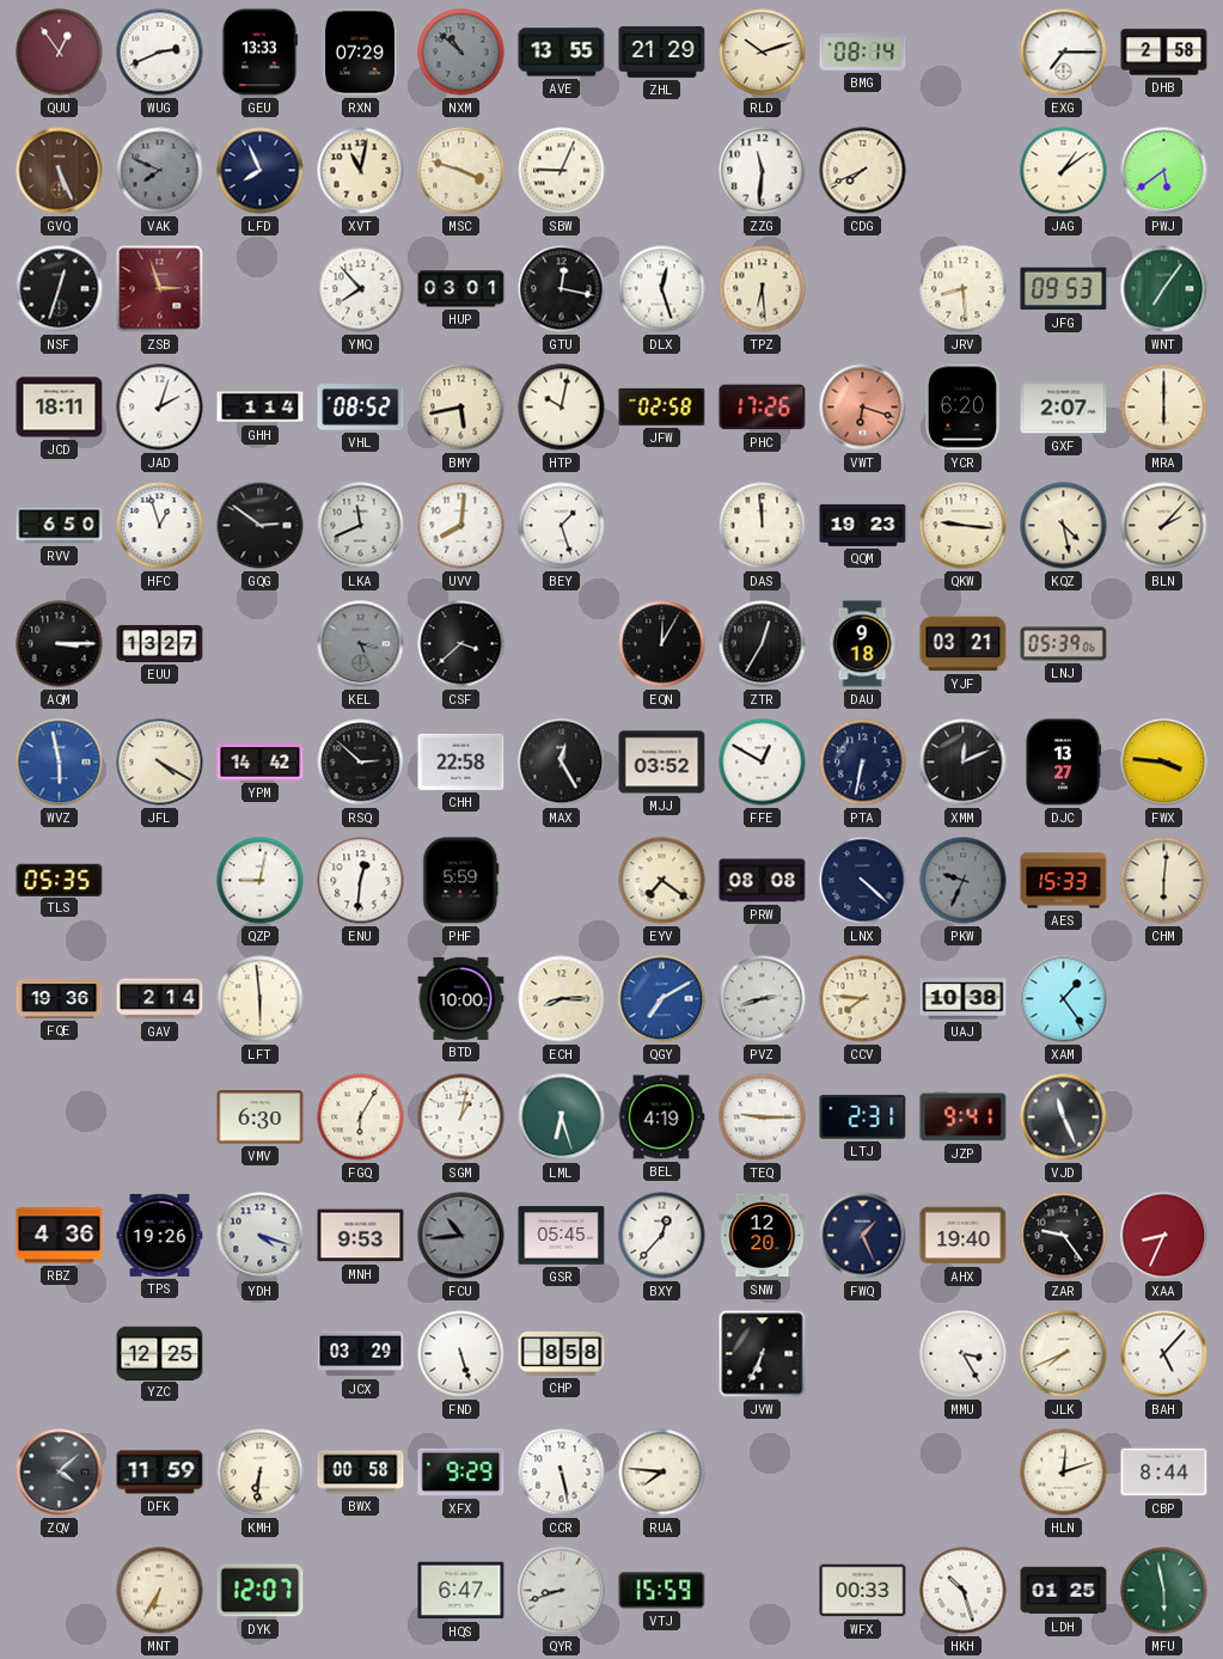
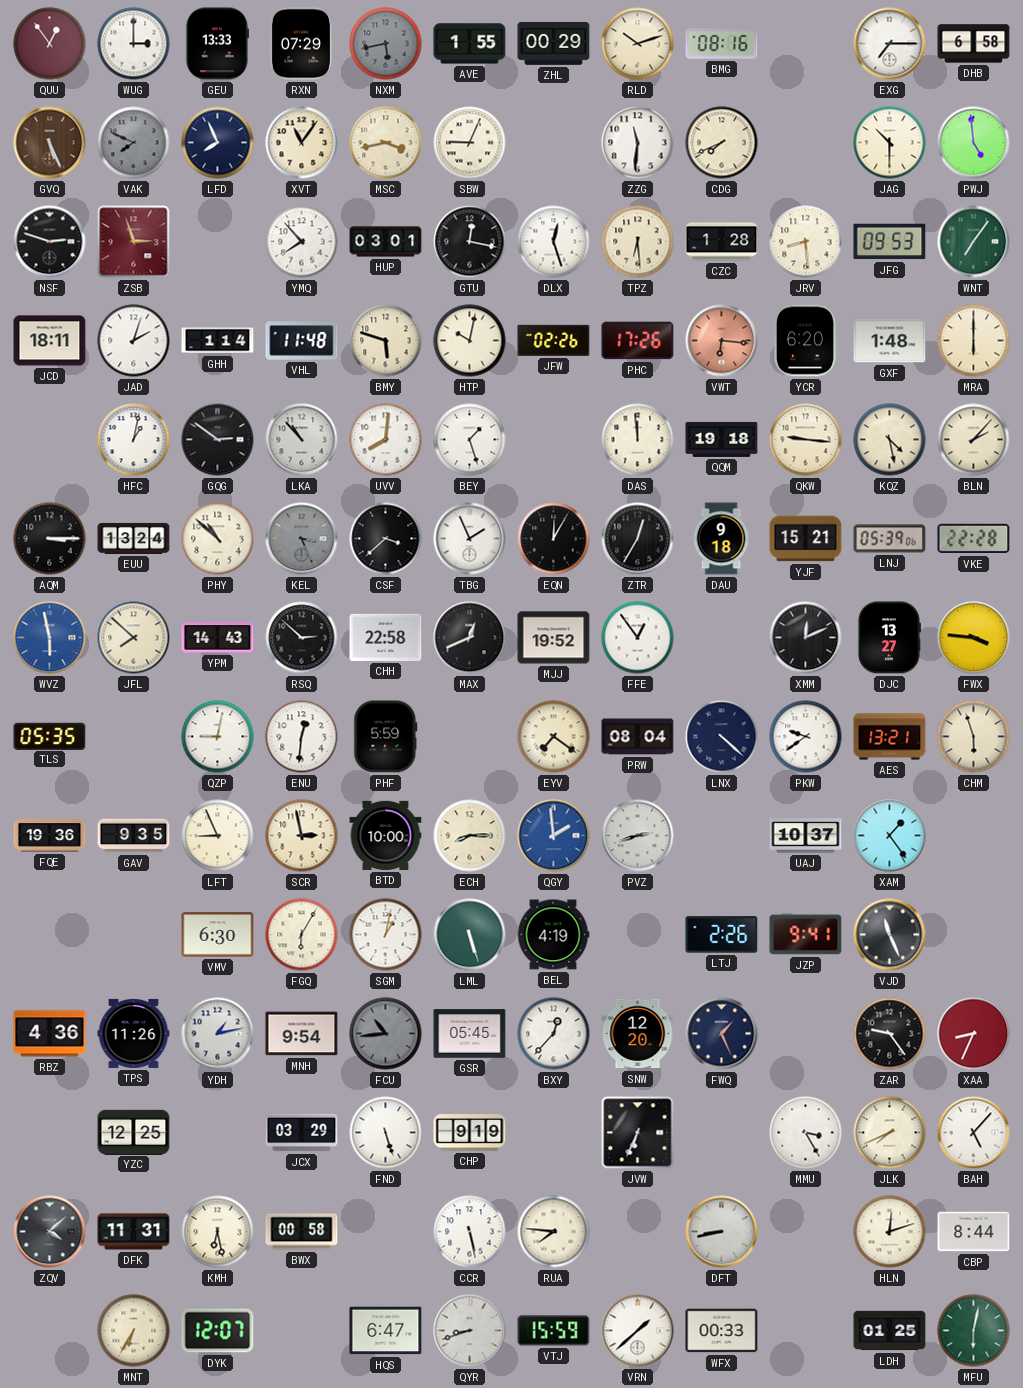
WUG: 2:41 -> 3:00 (134, 44)
NXM: 10:52 -> 5:43 (386, 44)
AVE: 13:55 -> 1:55 (470, 44)
ZHL: 21:29 -> 00:29 (554, 43)
BMG: 08:14 -> 08:16 (722, 44)
DHB: 2:58 -> 6:58 (974, 44)
XVT: 11:02 -> 11:06 (302, 143)
MSC: 3:48 -> 3:43 (386, 143)
JAG: 1:09 -> 10:30 (890, 143)
PWJ: 5:39 -> 4:59 (974, 143)
NSF: 12:33 -> 2:48 (50, 242)
CZC: none -> 1:28 (722, 242)
VHL: 08:52 -> 11:48 (302, 341)
BMY: 5:43 -> 5:48 (386, 341)
JFW: 02:58 -> 02:26 (554, 340)
VWT: 6:18 -> 6:16 (722, 341)
GXF: 2:07 -> 1:48 (890, 341)
RVV: 6:50 -> none (60, 526)
HFC: 12:57 -> 1:02 (134, 440)
LKA: 11:41 -> 10:53 (302, 440)
QQM: 19:23 -> 19:18 (722, 439)
EUU: 13:27 -> 13:24 (134, 538)
PHY: none -> 10:52 (218, 539)
TBG: none -> 1:56 (470, 539)
YJF: 03:21 -> 15:21 (806, 539)
VKE: none -> 22:28 (974, 539)
JFL: 4:20 -> 7:52 (134, 638)
YPM: 14:42 -> 14:43 (218, 638)
MAX: 12:25 -> 12:41 (470, 638)
MJJ: 03:52 -> 19:52 (554, 638)
FFE: 12:50 -> 12:54 (638, 638)
PTA: 6:32 -> none (863, 763)
PRW: 08:08 -> 08:04 (638, 737)
PKW: 9:34 -> 9:39 (806, 737)
PKW dial: grey -> white (806, 737)
AES: 15:33 -> 13:21 (890, 737)
CHM: 6:01 -> 5:57 (974, 737)
GAV: 2:14 -> 9:35 (134, 836)
LFT: 5:59 -> 8:56 (218, 836)
SCR: none -> 2:58 (302, 836)
QGY: 7:10 -> 1:59 (554, 836)
CCV: 7:46 -> none (863, 999)
UAJ: 10:38 -> 10:37 (806, 836)
LML: 6:27 -> 5:27 (470, 935)
TEQ: 9:15 -> none (763, 1118)
LTJ: 2:31 -> 2:26 (722, 935)
TPS: 19:26 -> 11:26 (134, 1033)
YDH: 4:18 -> 1:13 (218, 1034)
MNH: 9:53 -> 9:54 (302, 1034)
AHX: 19:40 -> none (964, 1236)
CHP: 8:58 -> 9:19 (470, 1133)
DFK: 11:59 -> 11:31 (134, 1232)
KMH: 6:31 -> 6:28 (218, 1232)
XFX: 9:29 -> none (461, 1473)
DFT: none -> 8:43 (722, 1232)
VRN: none -> 1:38 (638, 1331)
HKH: 10:27 -> none (964, 1591)
MFU: 5:58 -> 6:02 (974, 1331)
